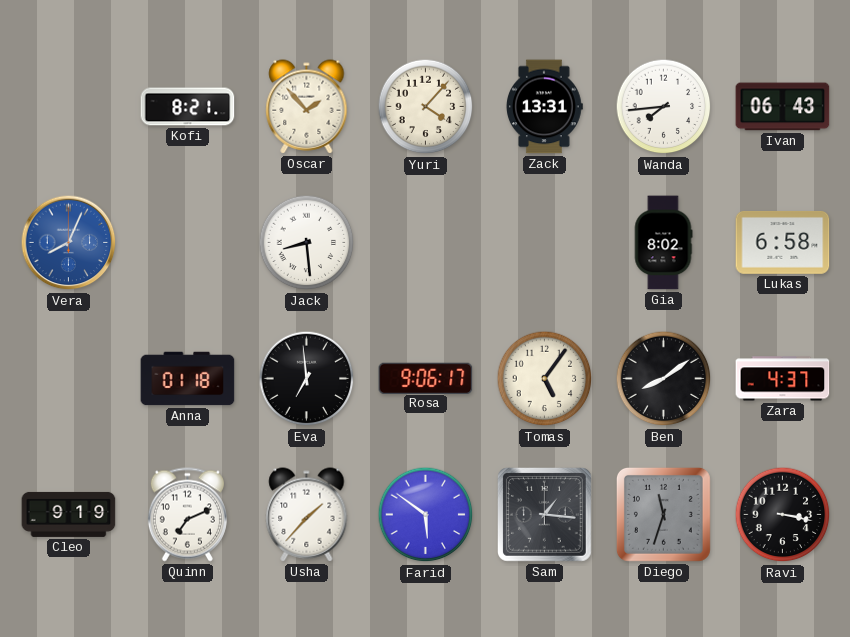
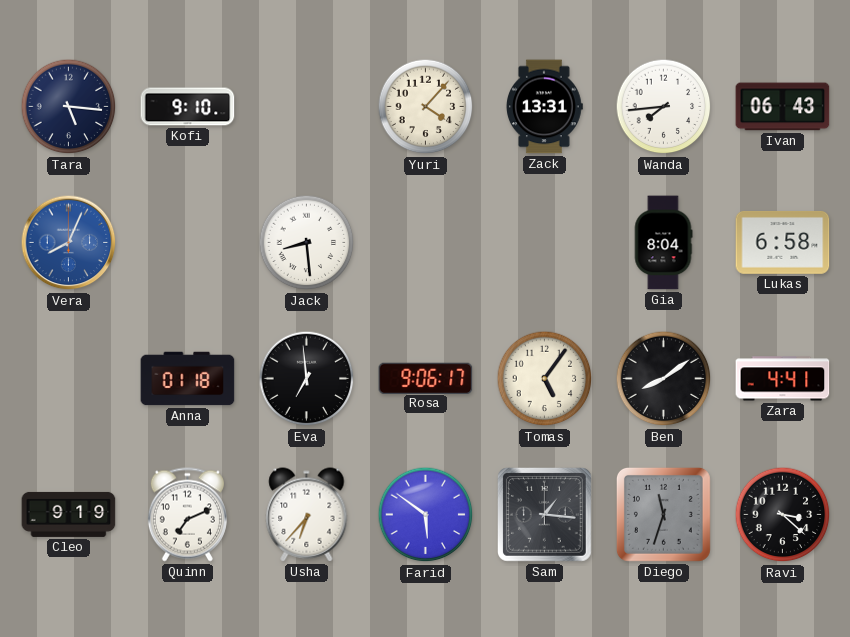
Tara: none -> 5:16 (69, 107)
Kofi: 8:21 -> 9:10 (188, 107)
Oscar: 1:53 -> none (307, 107)
Gia: 8:02 -> 8:04 (663, 243)
Zara: 4:37 -> 4:41 (783, 379)
Usha: 1:37 -> 6:37 (307, 515)
Ravi: 3:17 -> 3:22 (783, 515)
